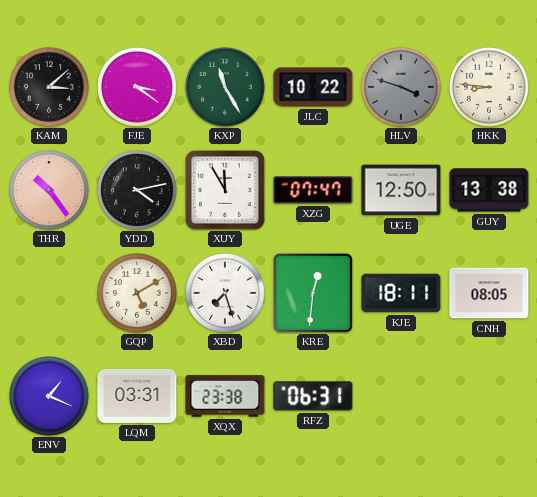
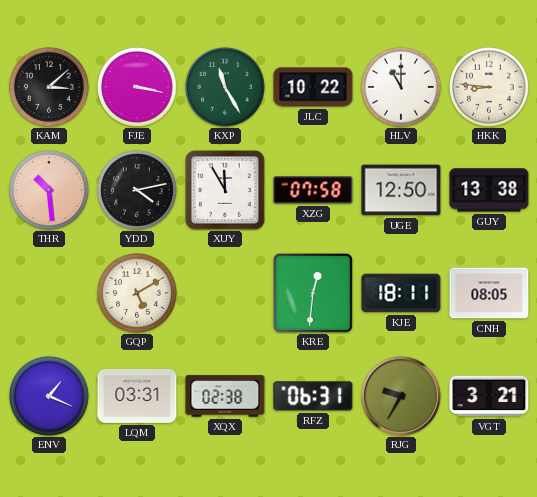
FJE: 3:21 -> 3:17 (138, 88)
HLV: 3:48 -> 11:00 (402, 88)
HLV dial: grey -> white (402, 88)
THR: 10:24 -> 10:29 (50, 191)
XZG: 07:47 -> 07:58 (313, 190)
XBD: 7:27 -> none (226, 294)
XQX: 23:38 -> 02:38 (225, 396)
RJG: none -> 9:35 (401, 396)
VGT: none -> 3:21 (489, 396)
